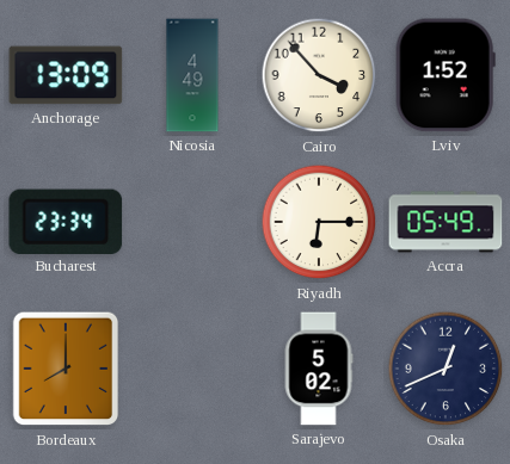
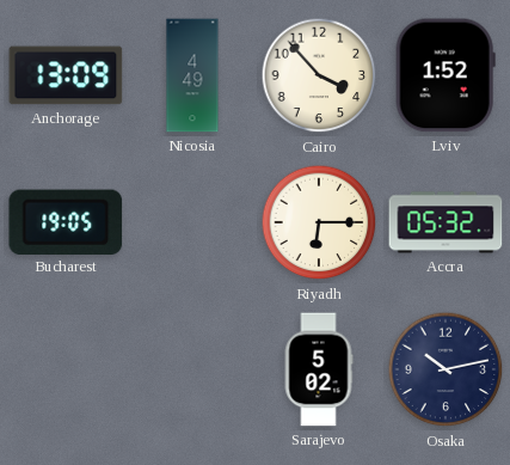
Bucharest: 23:34 -> 19:05 (66, 221)
Accra: 05:49 -> 05:32 (446, 222)
Bordeaux: 8:00 -> none (66, 369)
Osaka: 12:41 -> 10:13 (446, 369)
